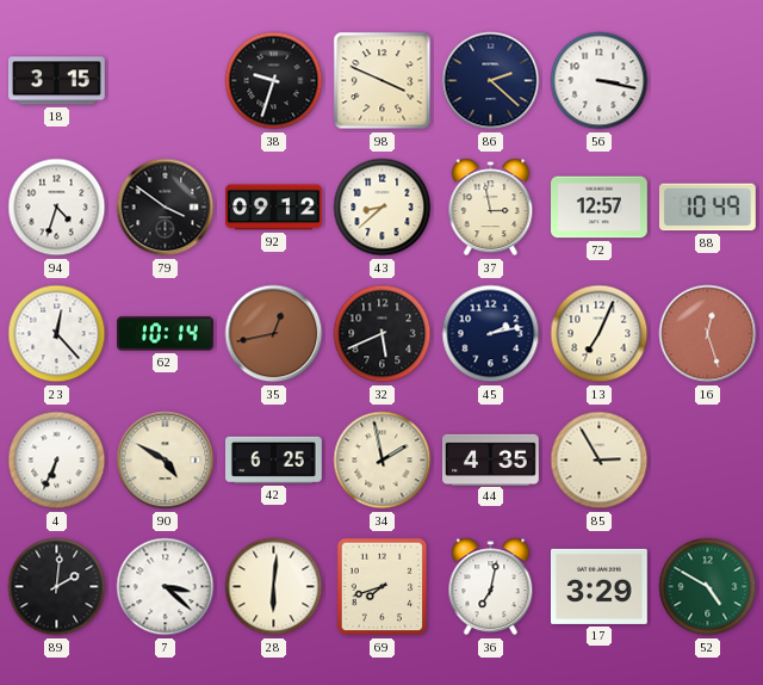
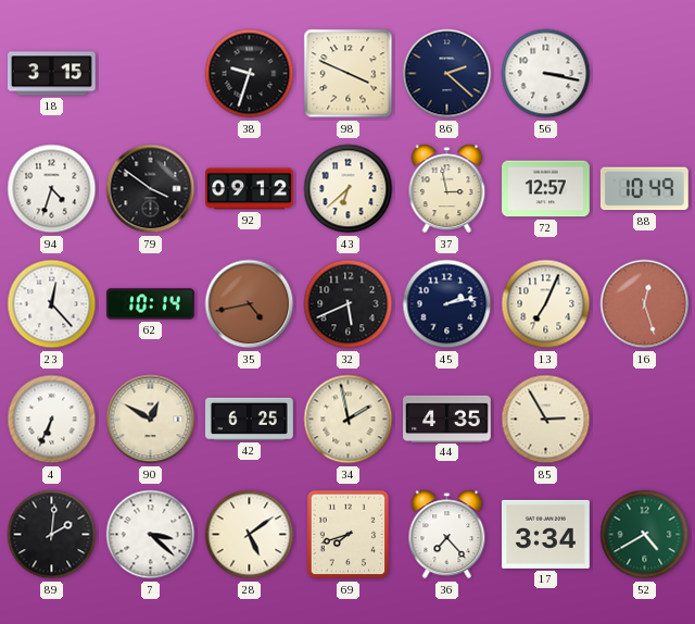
43: 8:38 -> 6:38 (349, 189)
35: 12:43 -> 4:43 (250, 304)
90: 4:50 -> 12:50 (151, 420)
28: 6:01 -> 5:09 (250, 535)
36: 7:02 -> 7:23 (447, 535)
17: 3:29 -> 3:34 (546, 534)
52: 4:50 -> 4:40 (645, 535)
